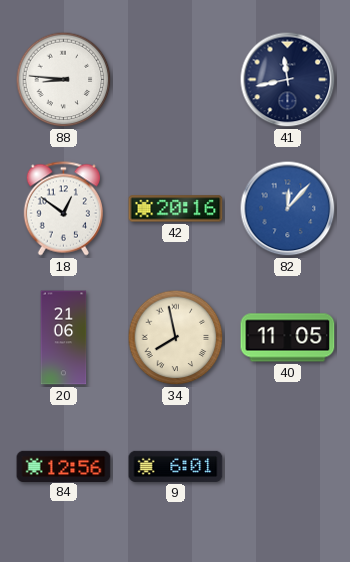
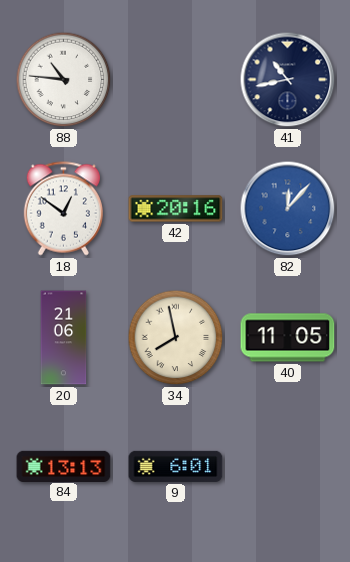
88: 8:46 -> 10:46 (64, 80)
41: 11:43 -> 10:43 (288, 80)
84: 12:56 -> 13:13 (64, 466)
